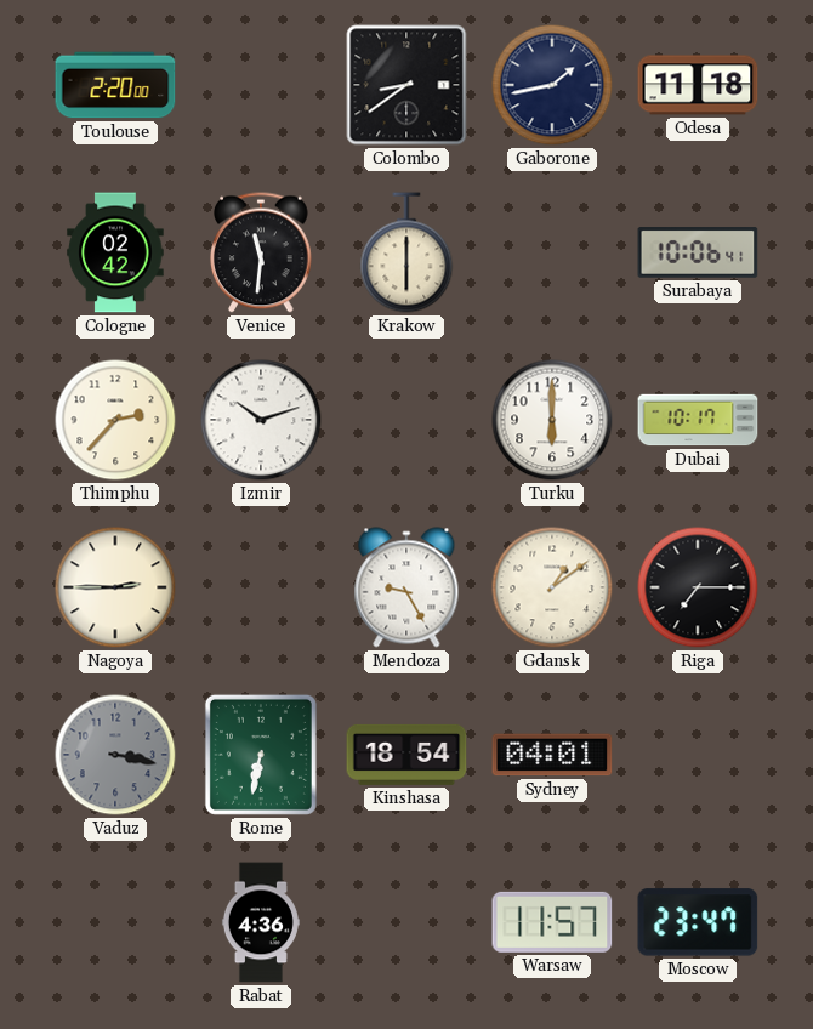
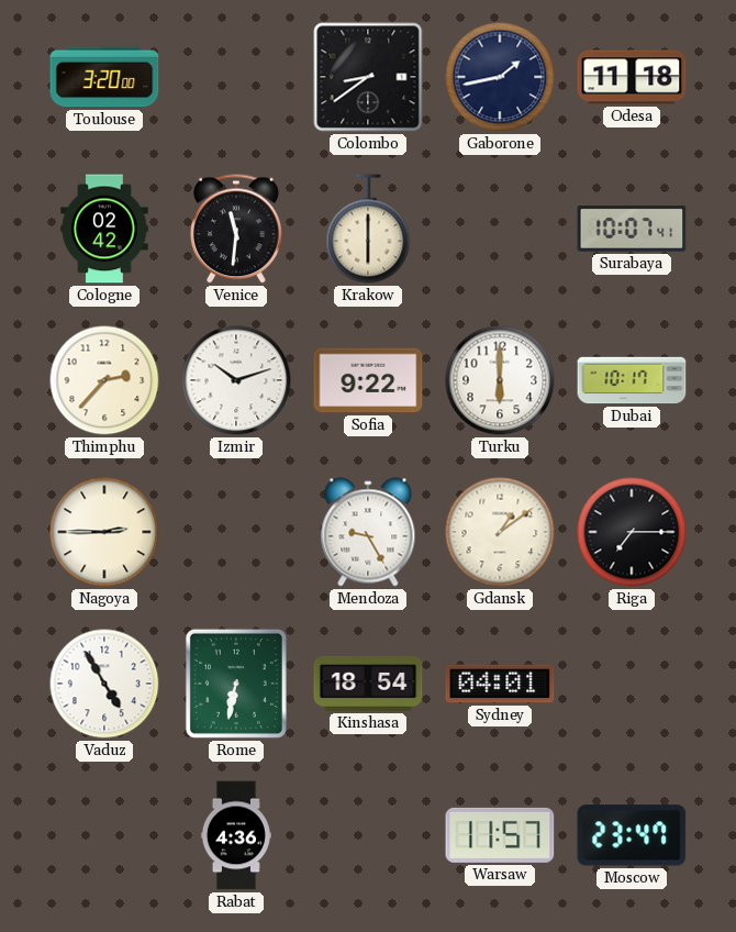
Toulouse: 2:20 -> 3:20 (104, 77)
Surabaya: 10:06 -> 10:07 (632, 229)
Sofia: none -> 9:22 (368, 380)
Vaduz: 3:17 -> 4:55 (104, 684)
Vaduz dial: grey -> white (104, 684)
